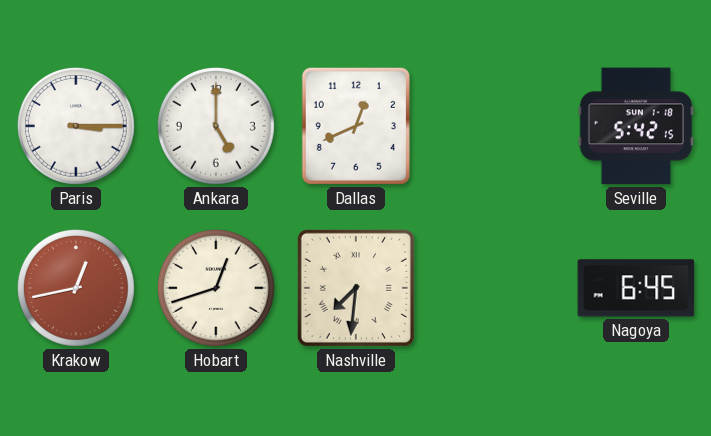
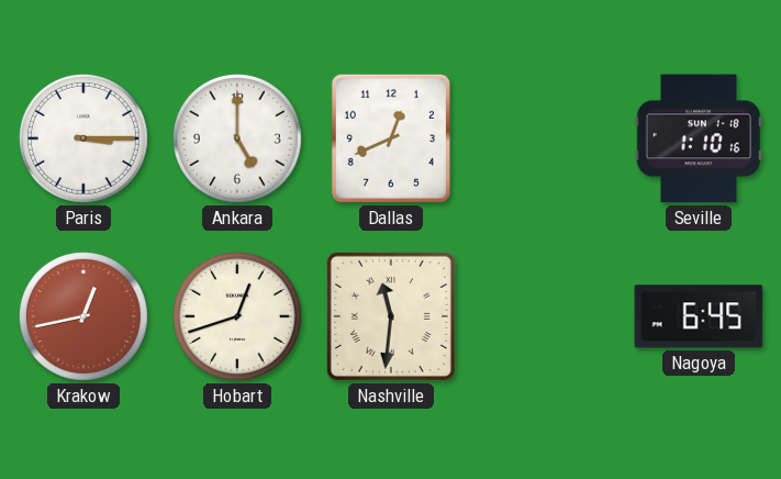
Seville: 5:42 -> 1:10 (699, 138)
Nashville: 7:31 -> 11:31 (391, 316)
